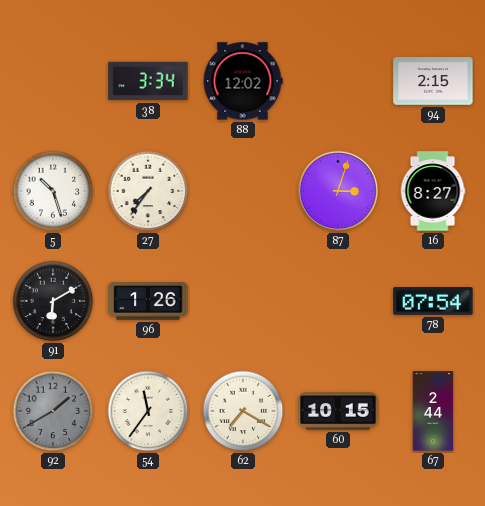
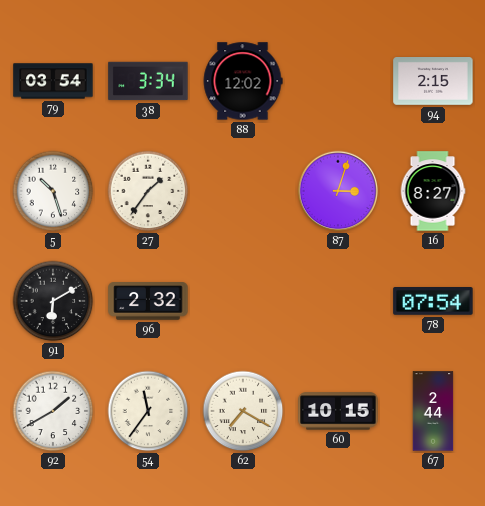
79: none -> 03:54 (53, 81)
27: 7:36 -> 1:36 (148, 191)
96: 1:26 -> 2:32 (148, 301)
92 dial: grey -> white (53, 411)
